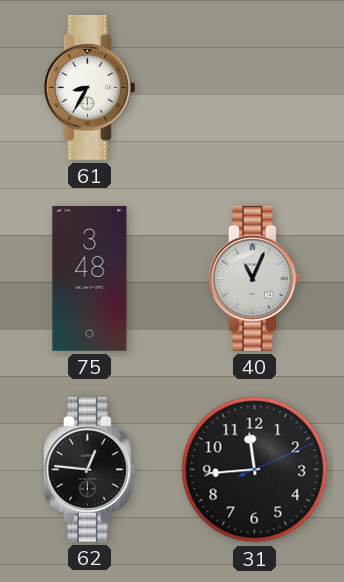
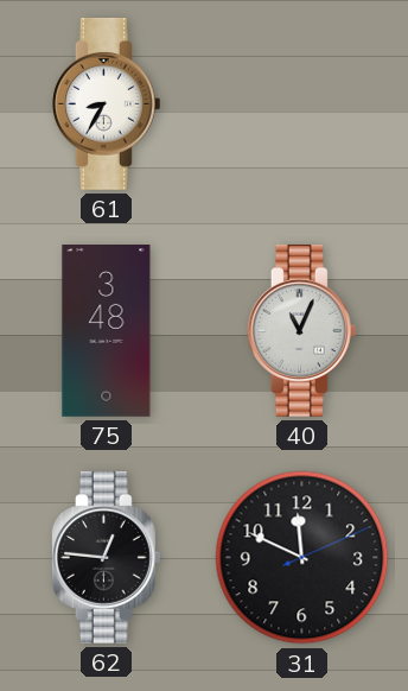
31: 11:44 -> 11:49 (302, 558)
